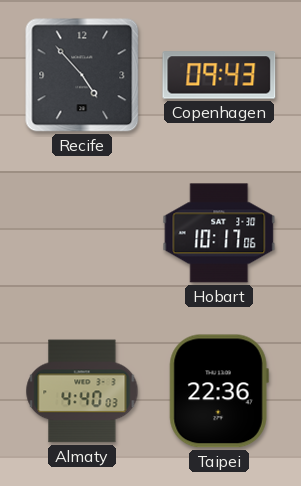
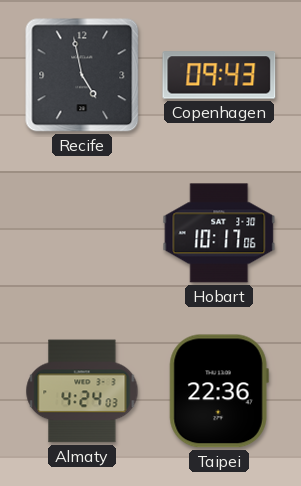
Recife: 4:53 -> 4:58 (82, 75)
Almaty: 4:40 -> 4:24 (82, 391)
